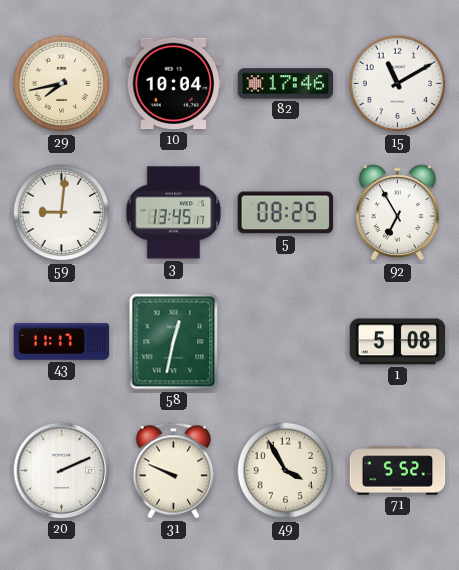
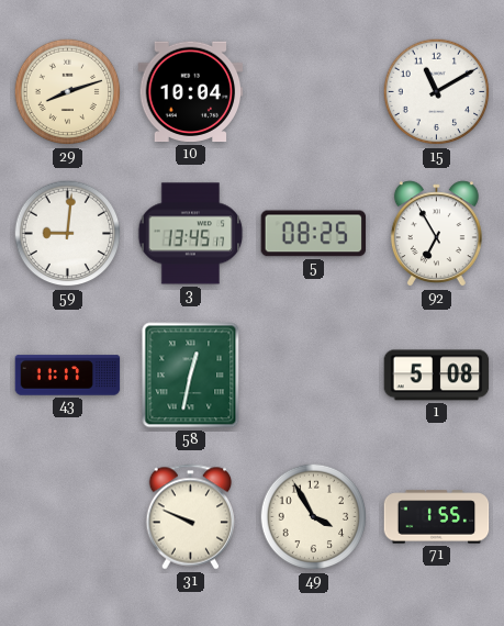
29: 7:43 -> 8:12 (68, 92)
82: 17:46 -> none (286, 84)
20: 2:11 -> none (62, 471)
71: 5:52 -> 1:55 (437, 517)
